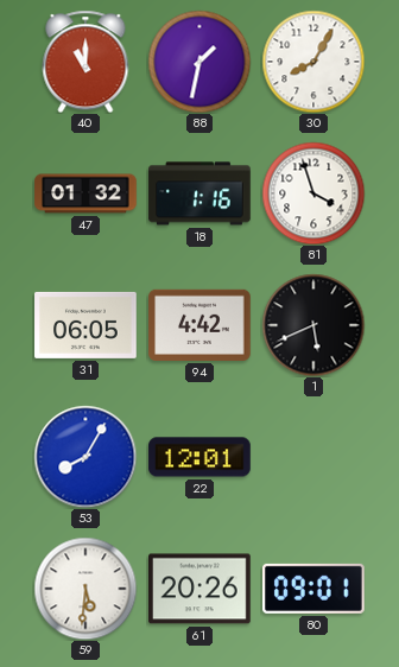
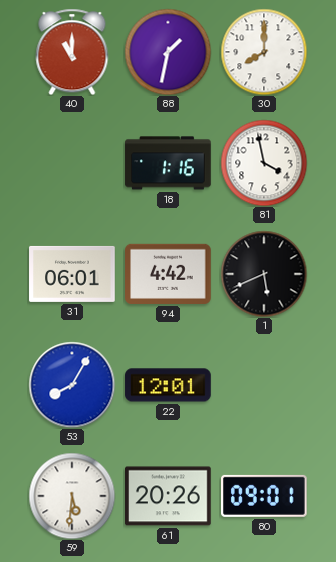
30: 8:05 -> 8:00 (264, 52)
47: 01:32 -> none (85, 193)
81: 3:57 -> 3:58 (264, 163)
31: 06:05 -> 06:01 (72, 274)
